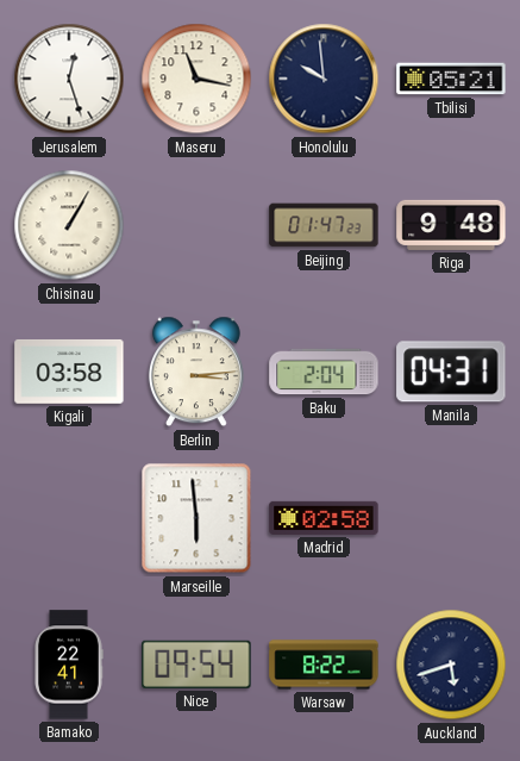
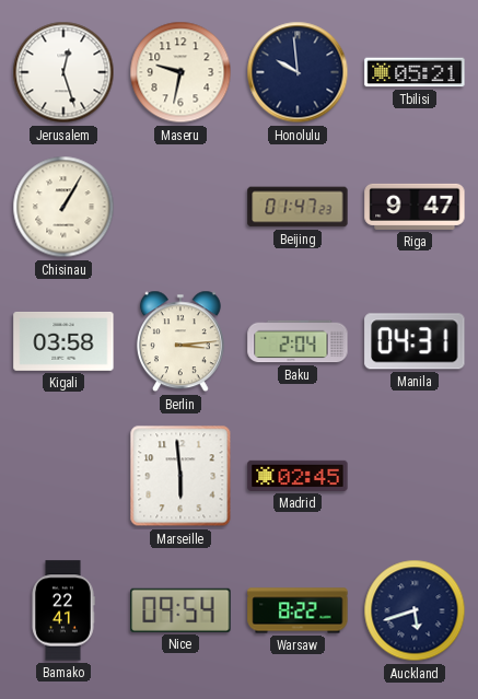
Maseru: 11:17 -> 9:32 (180, 72)
Riga: 9:48 -> 9:47 (415, 207)
Madrid: 02:58 -> 02:45 (298, 476)
